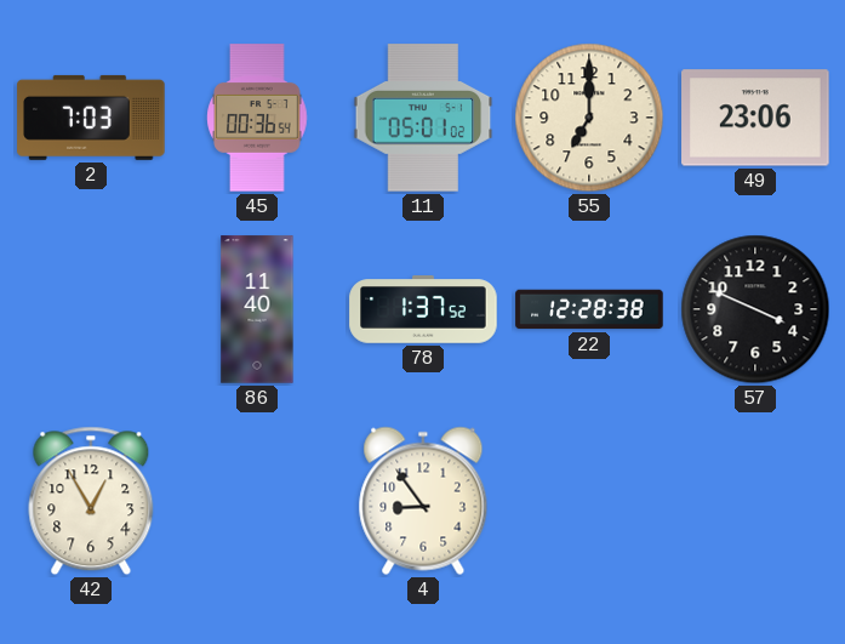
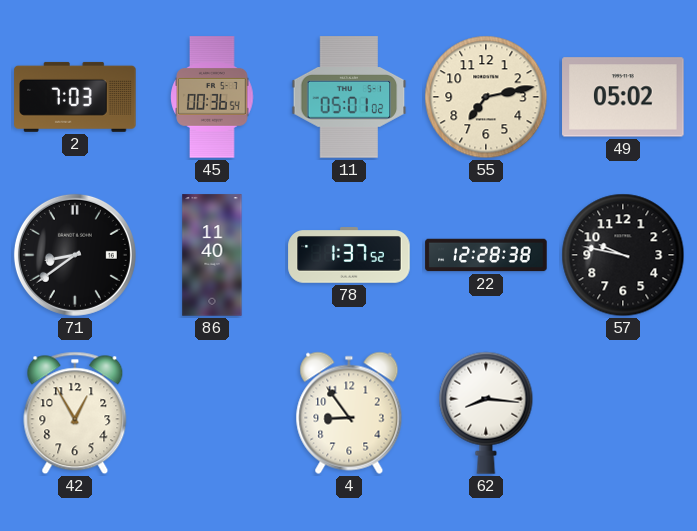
55: 7:00 -> 7:13 (486, 97)
49: 23:06 -> 05:02 (623, 97)
71: none -> 8:39 (75, 255)
57: 3:49 -> 9:47 (623, 255)
62: none -> 8:16 (486, 413)
